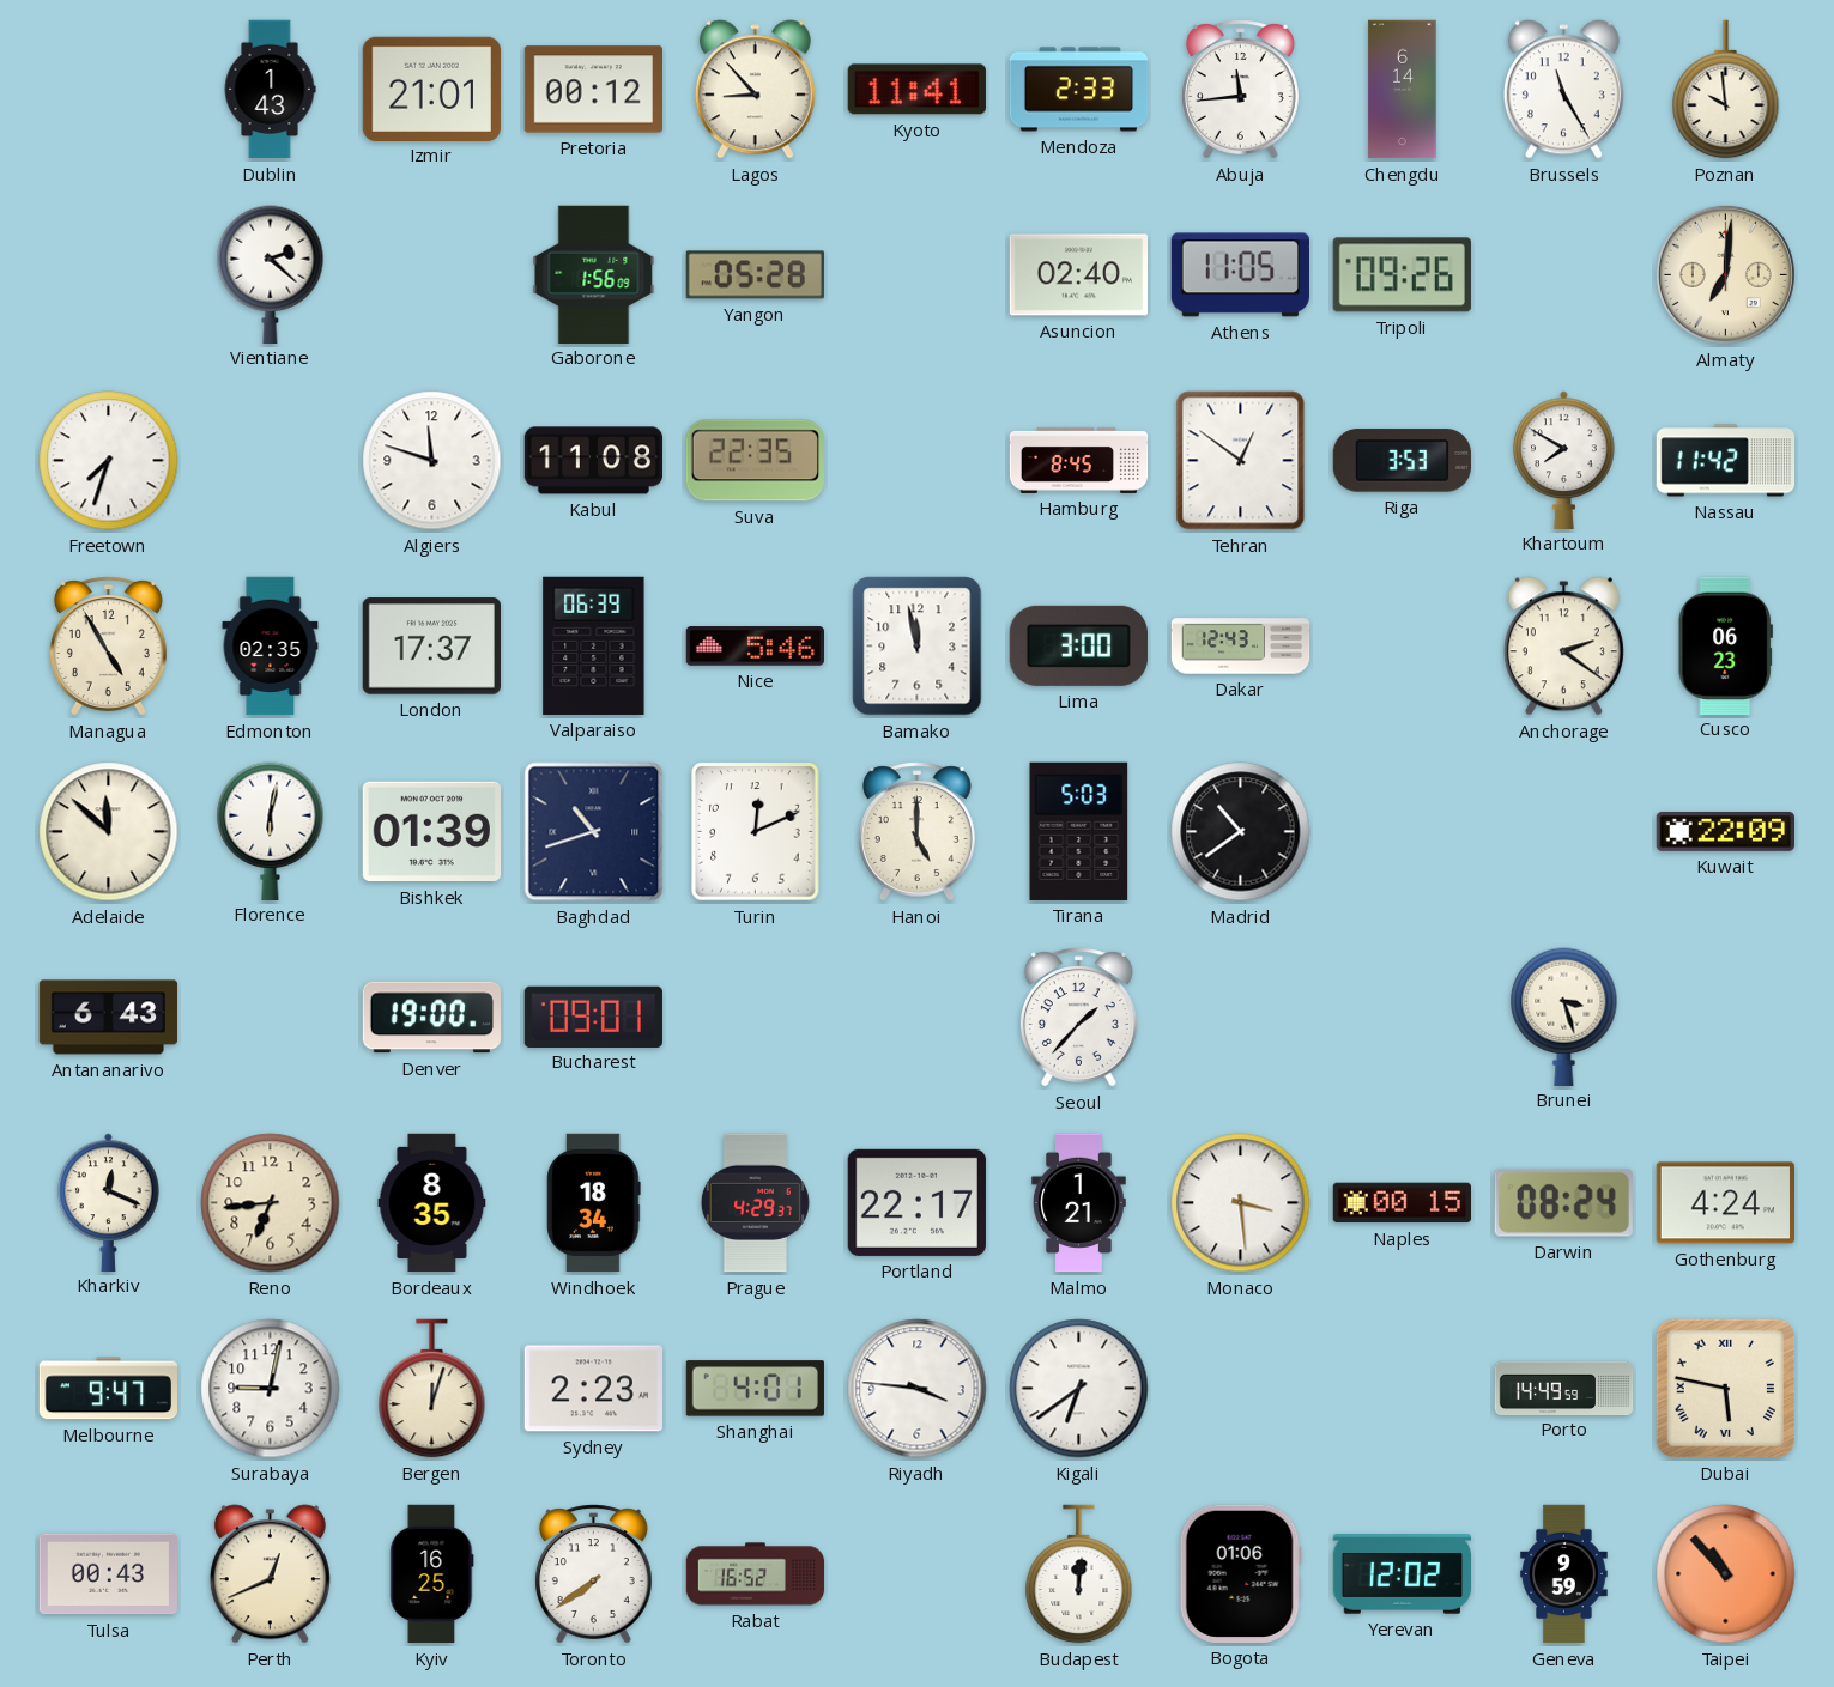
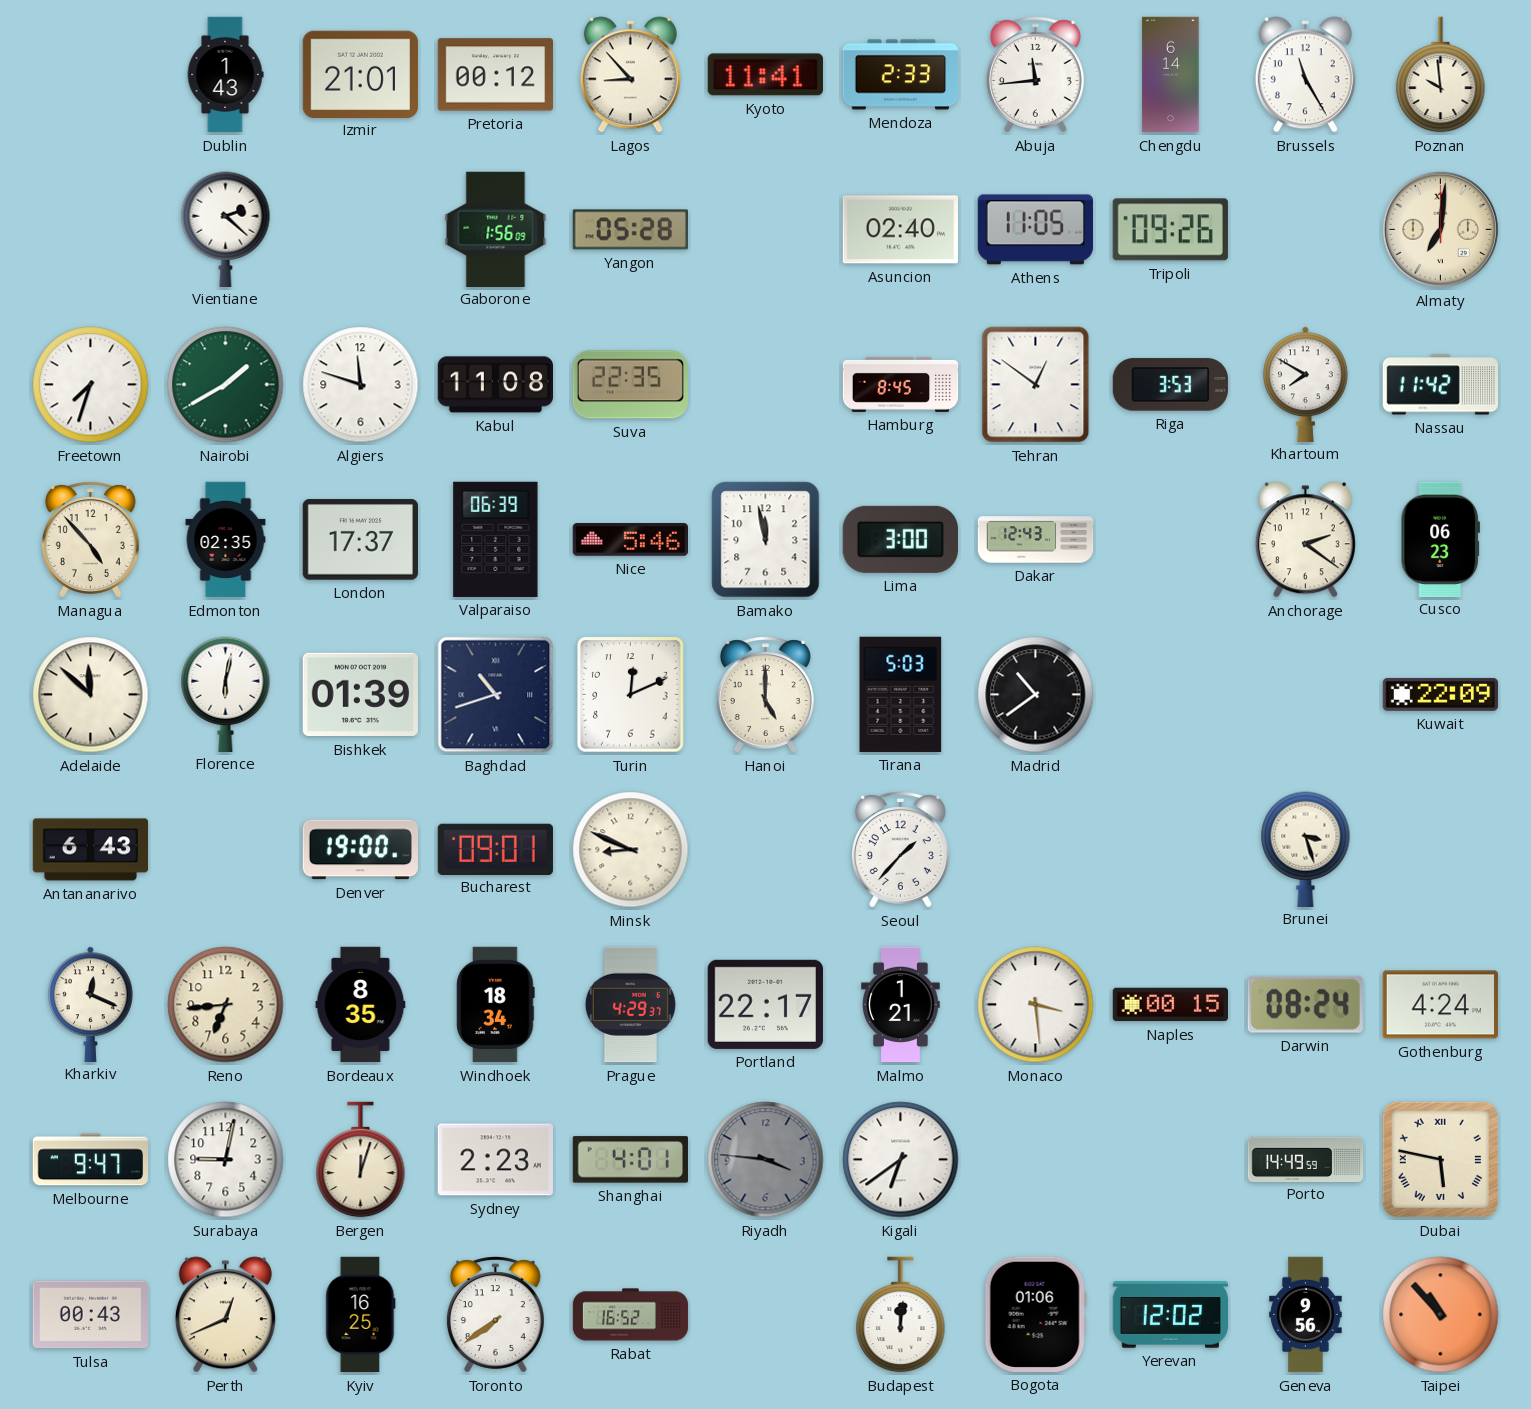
Nairobi: none -> 1:40 (226, 385)
Managua: 4:55 -> 4:53 (90, 540)
Minsk: none -> 8:49 (631, 850)
Riyadh dial: white -> grey (766, 1160)
Geneva: 9:59 -> 9:56 (1306, 1315)
